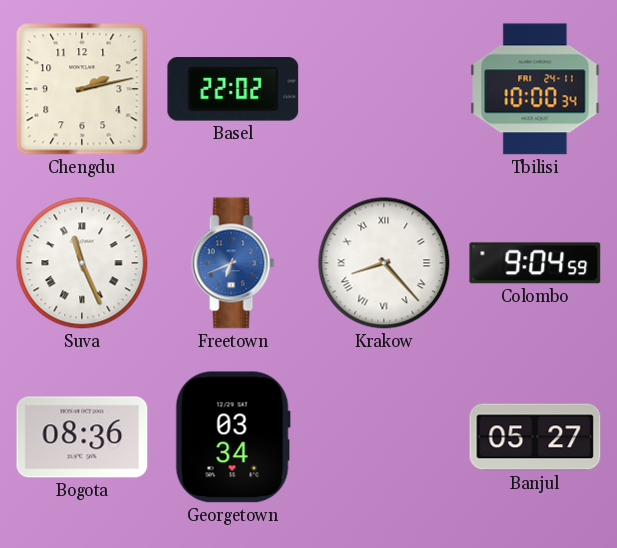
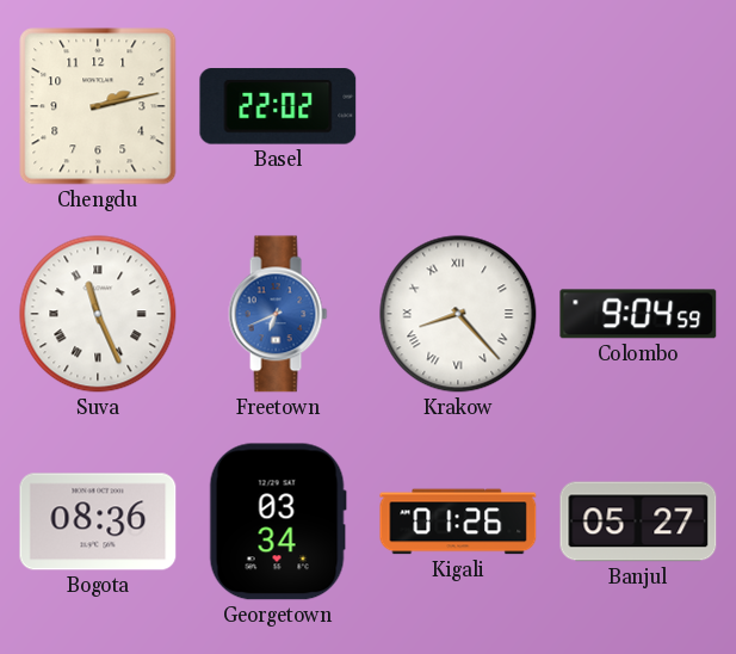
Tbilisi: 10:00 -> none (535, 89)
Kigali: none -> 01:26 (458, 522)
